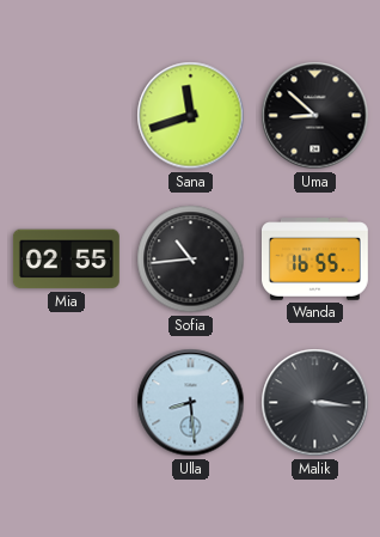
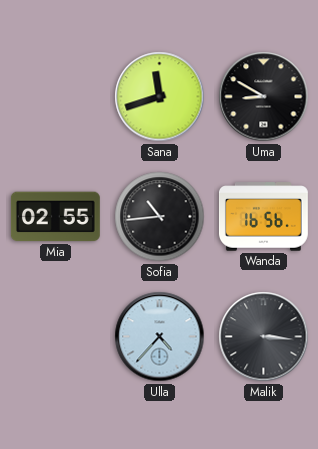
Uma: 8:52 -> 8:50 (264, 97)
Wanda: 16:55 -> 16:56 (263, 217)
Ulla: 8:29 -> 4:37 (160, 337)
